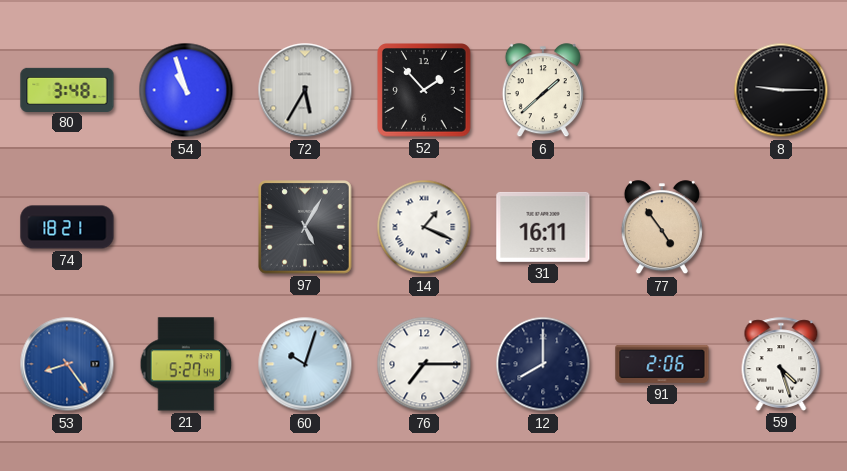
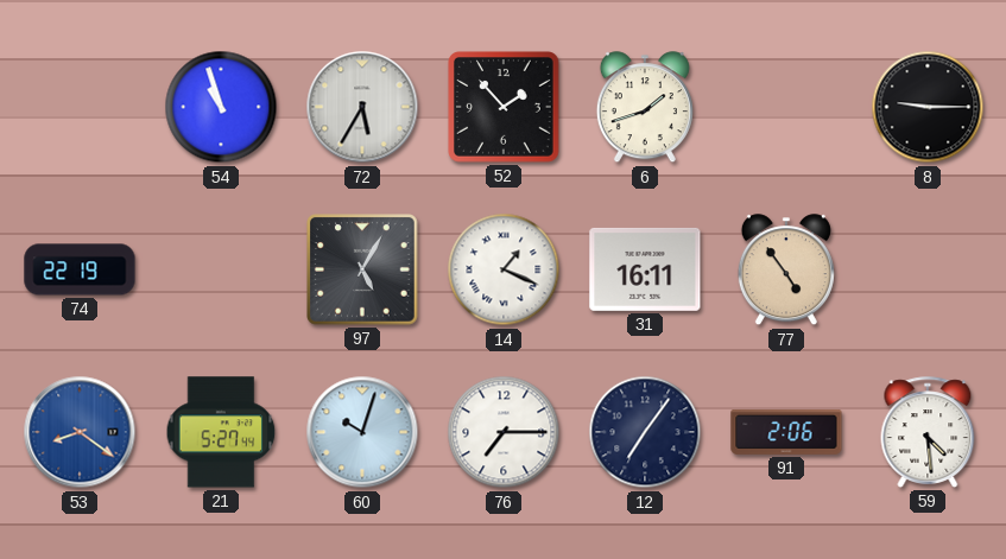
80: 3:48 -> none (67, 89)
6: 1:38 -> 1:42 (645, 108)
74: 18:21 -> 22:19 (80, 269)
53: 8:24 -> 8:21 (80, 432)
12: 8:00 -> 7:06 (645, 432)
59: 4:27 -> 4:29 (928, 432)
